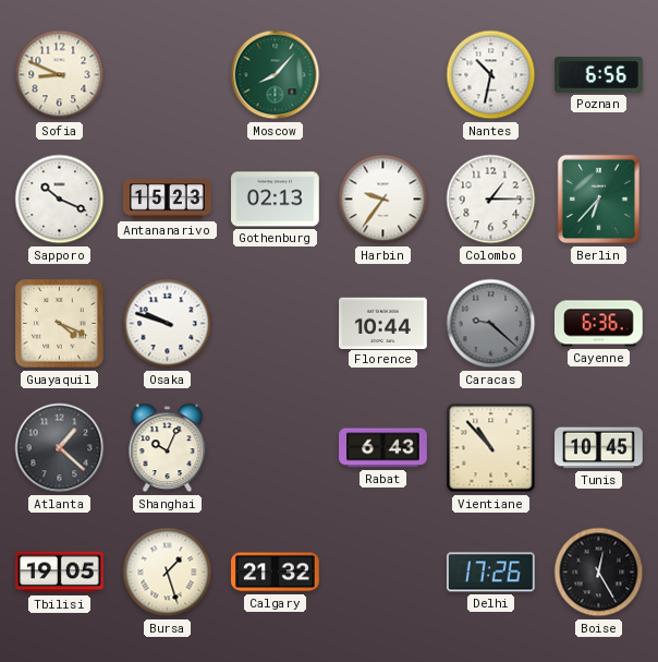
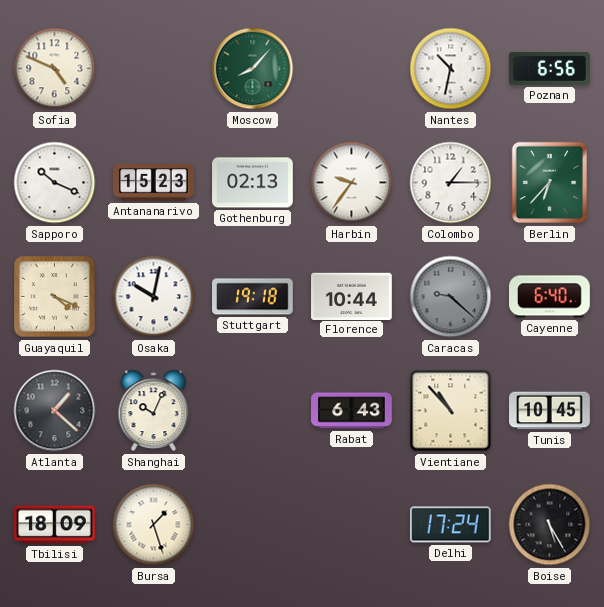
Sofia: 8:49 -> 4:49 (55, 69)
Osaka: 9:48 -> 10:02 (154, 297)
Stuttgart: none -> 19:18 (253, 297)
Cayenne: 6:36 -> 6:40 (550, 297)
Tbilisi: 19:05 -> 18:09 (55, 525)
Calgary: 21:32 -> none (276, 573)
Delhi: 17:26 -> 17:24 (450, 525)
Boise: 12:25 -> 5:25 (550, 525)
